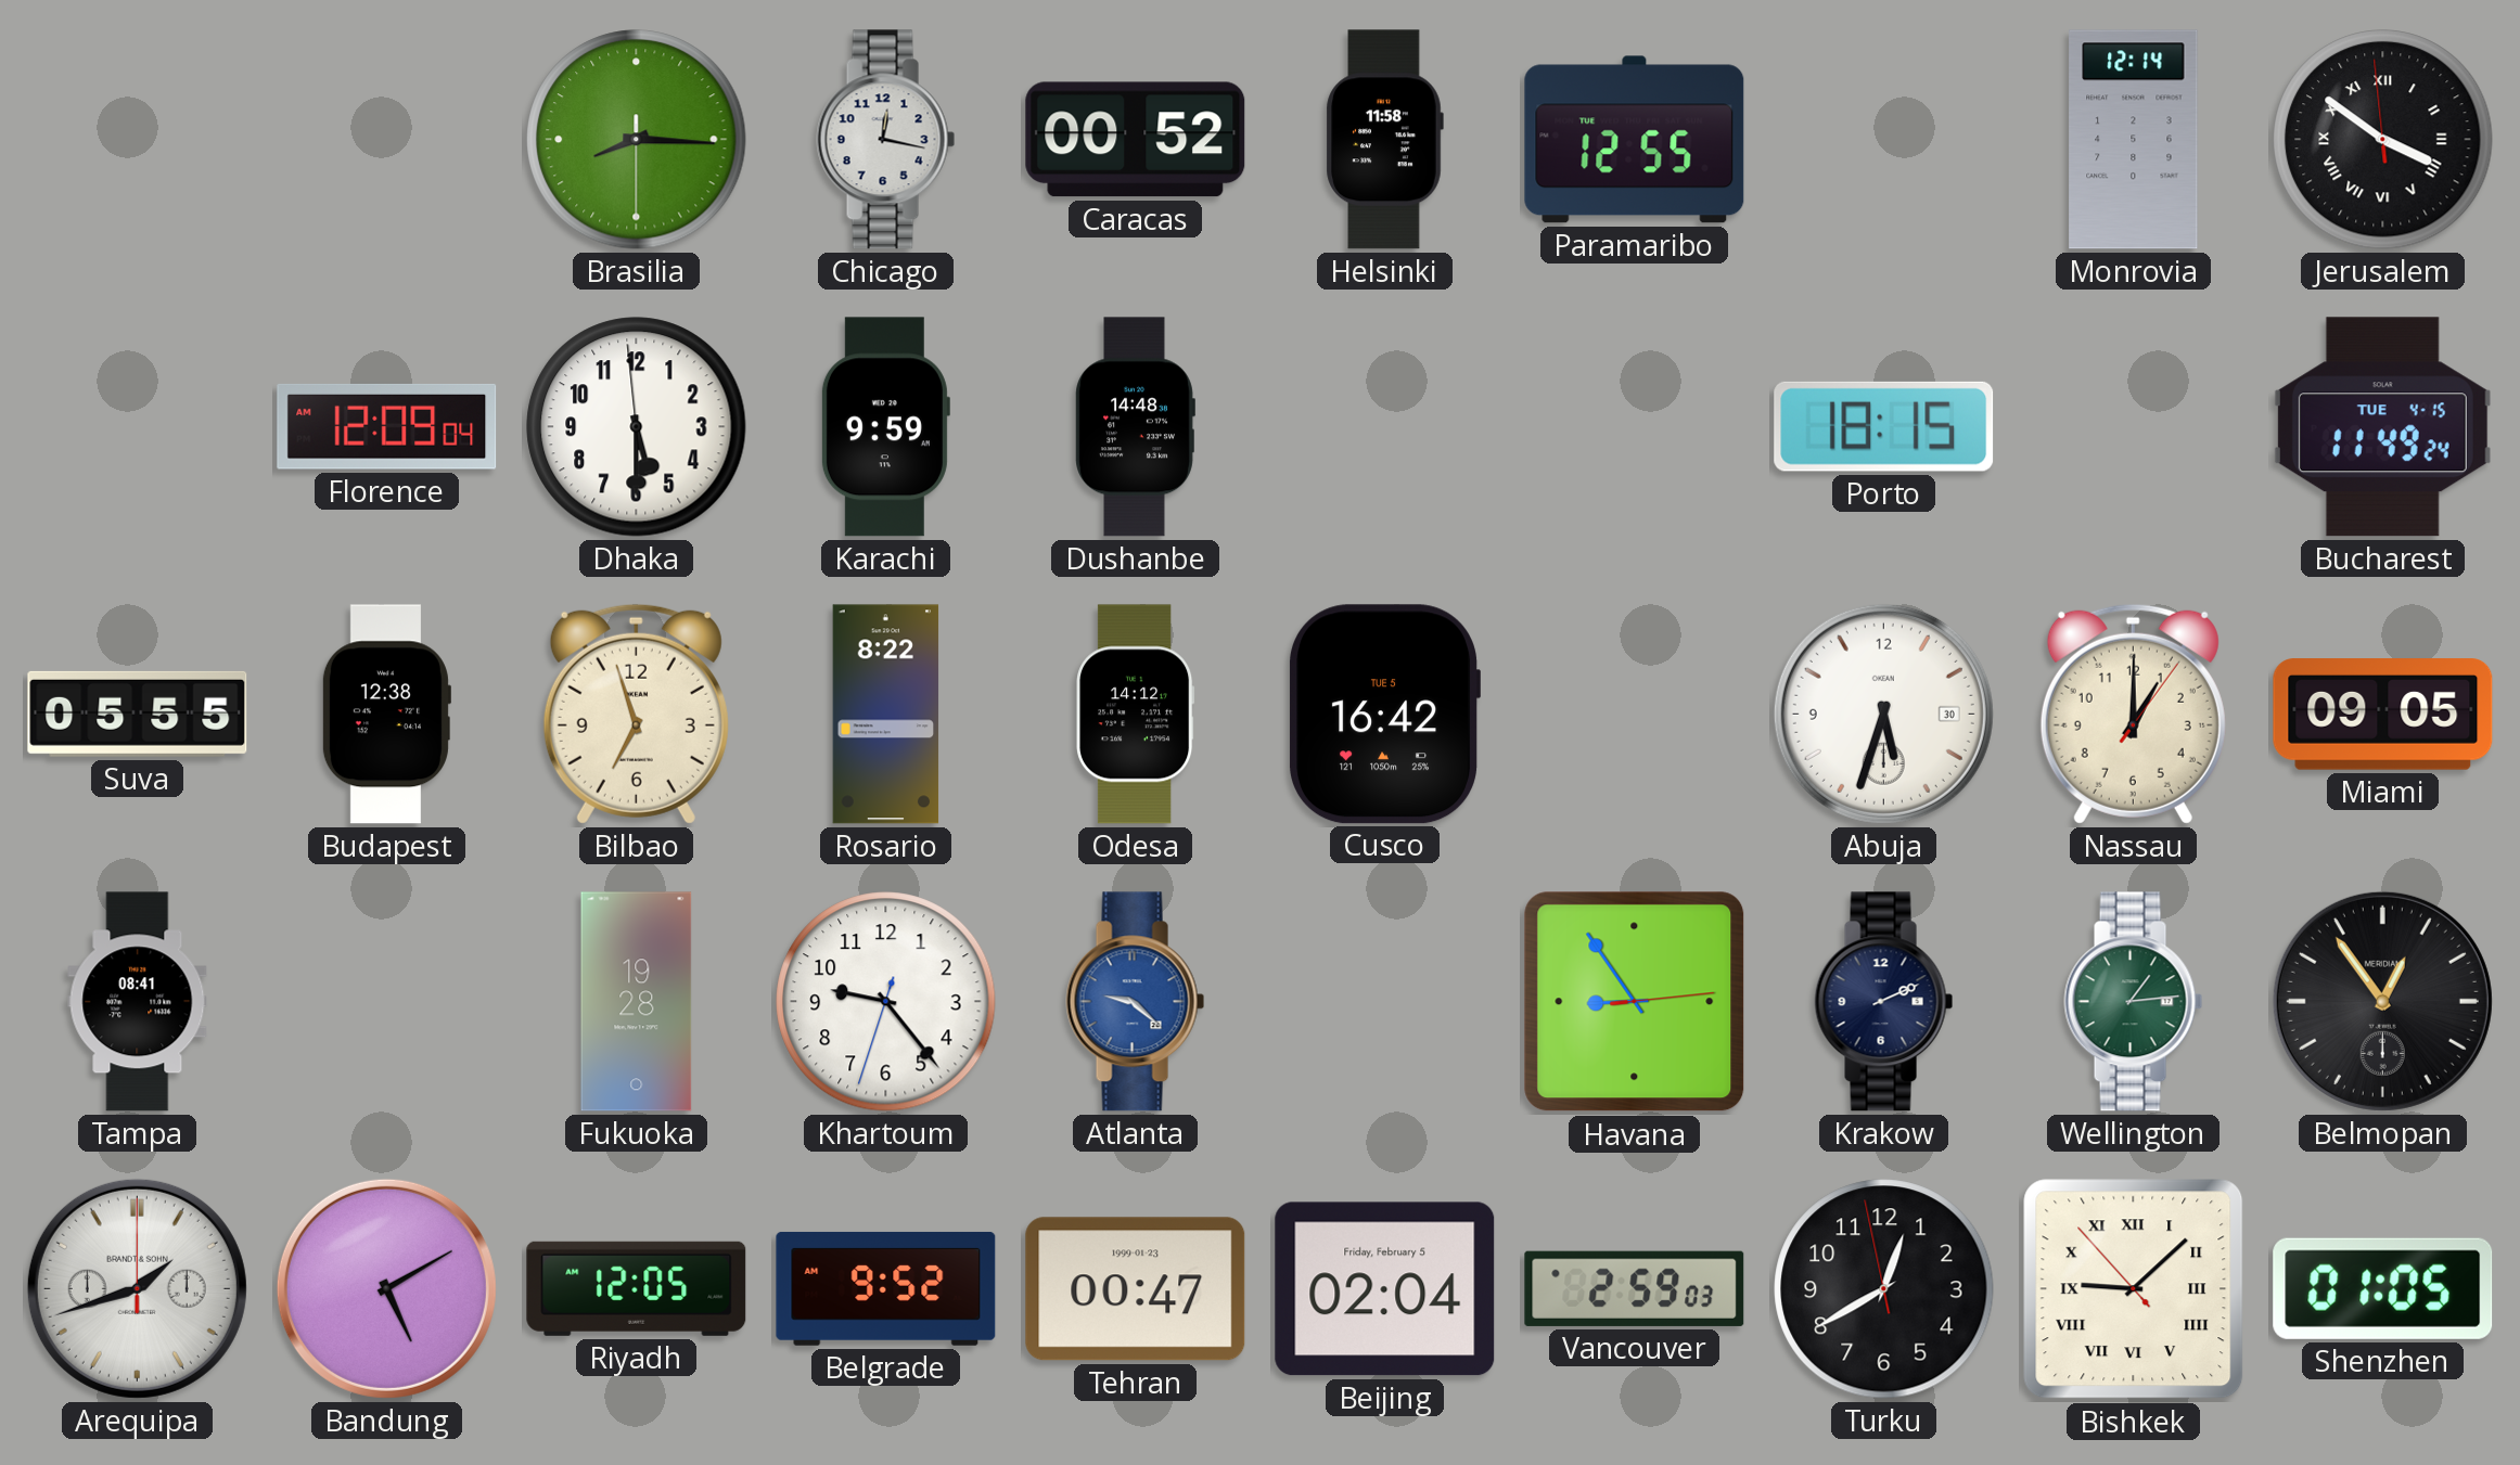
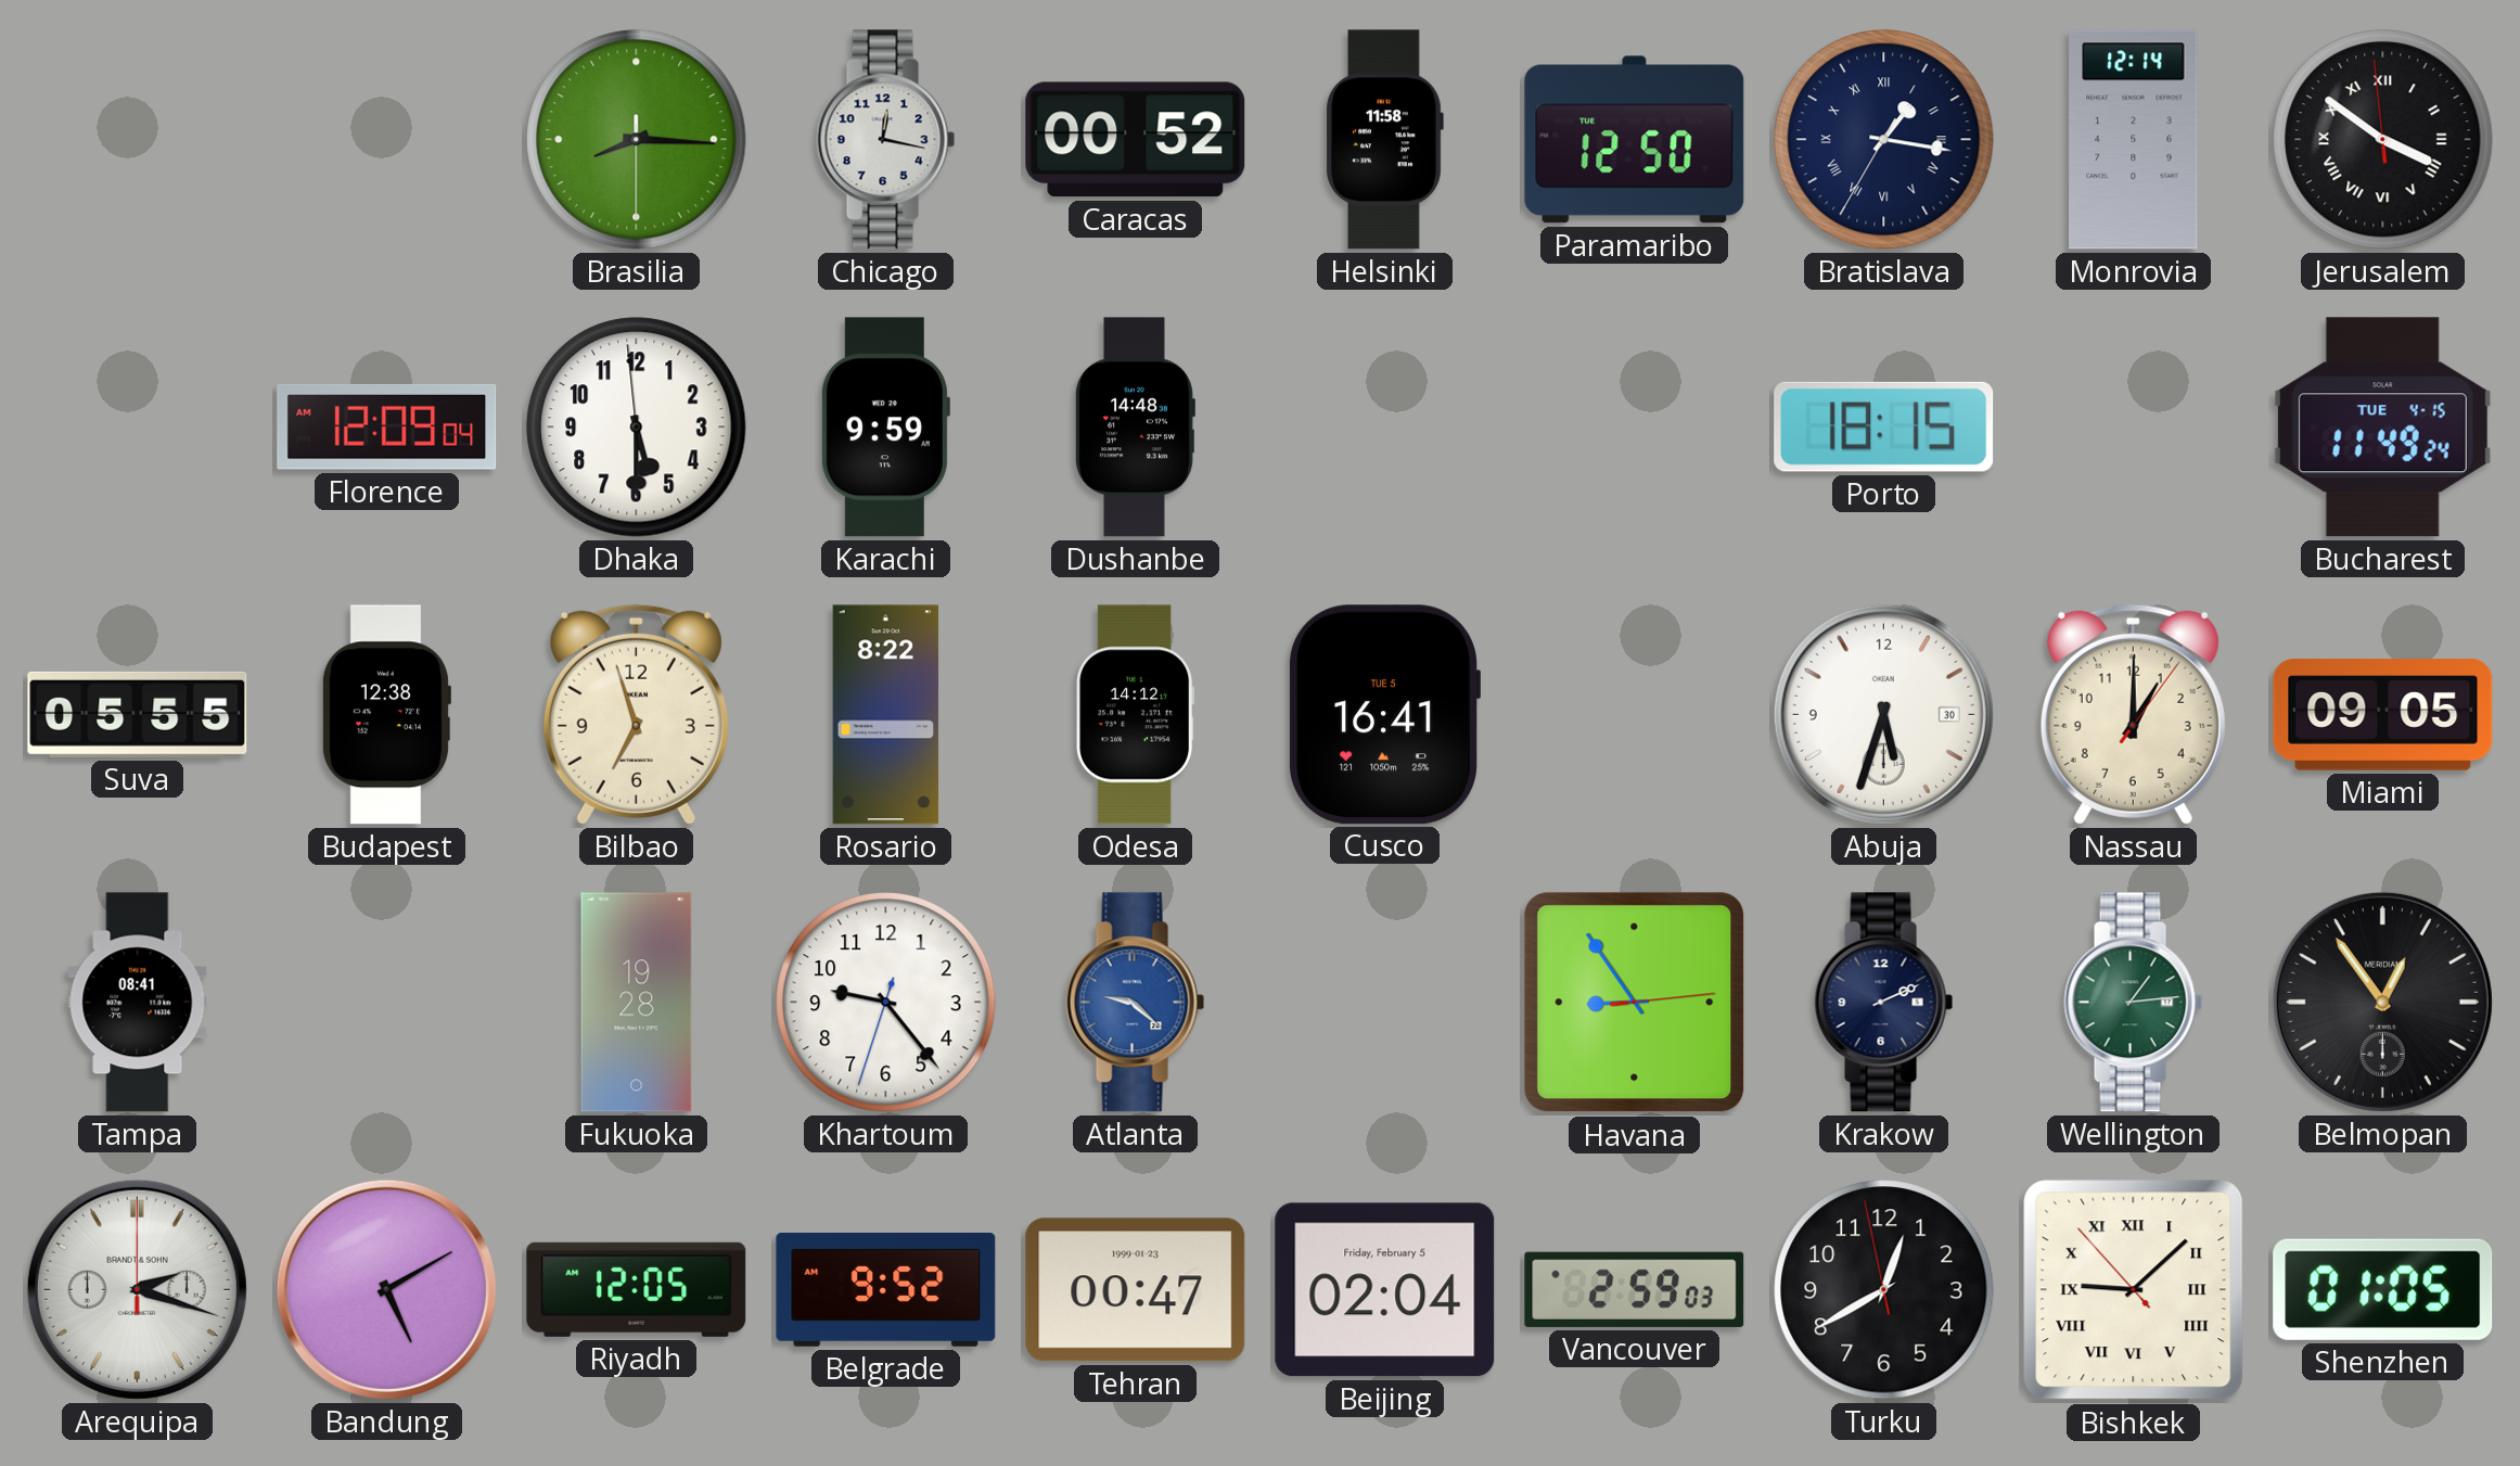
Paramaribo: 12:55 -> 12:50 (1635, 140)
Bratislava: none -> 1:16 (1884, 140)
Cusco: 16:42 -> 16:41 (1384, 715)
Arequipa: 1:42 -> 2:18 (137, 1289)
